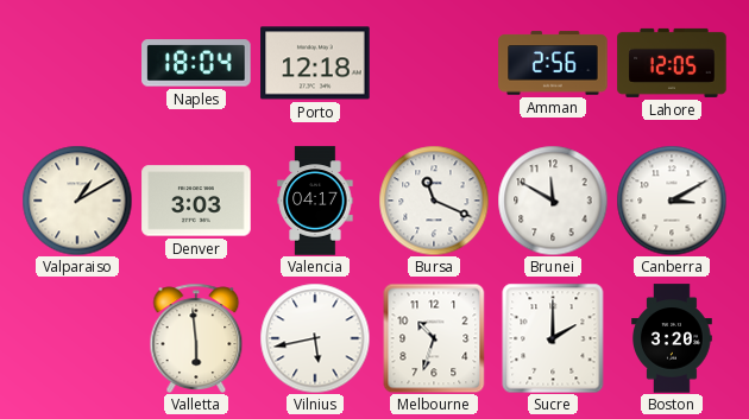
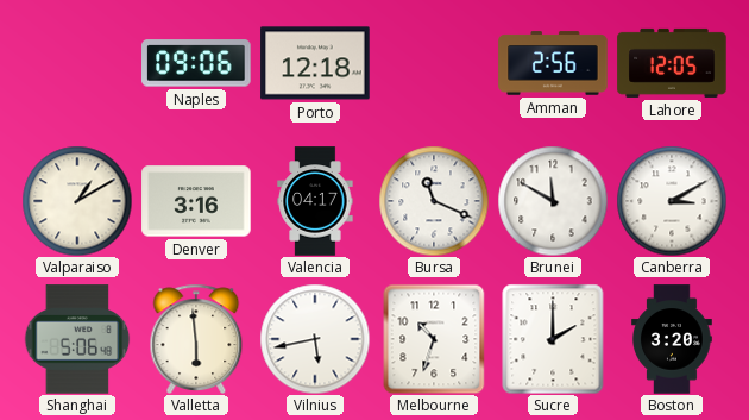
Naples: 18:04 -> 09:06 (196, 63)
Denver: 3:03 -> 3:16 (196, 201)
Shanghai: none -> 5:06 (77, 339)
